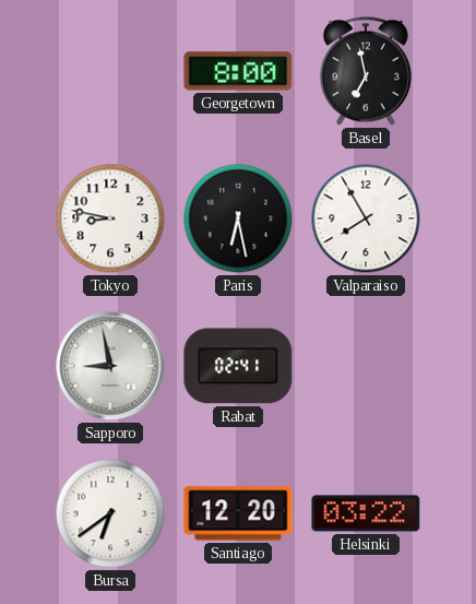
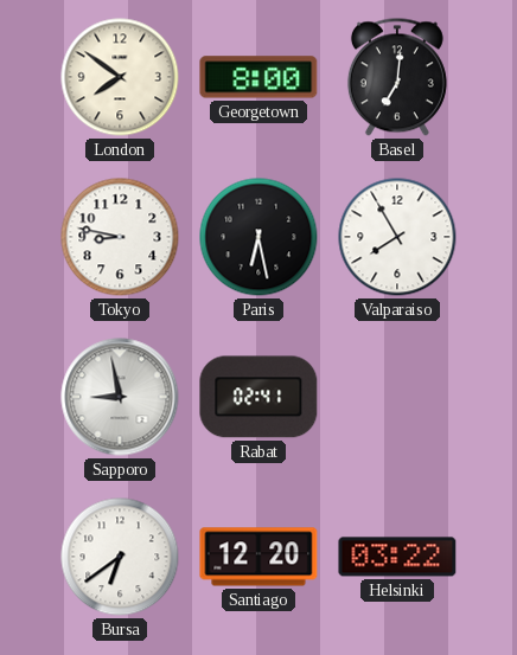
London: none -> 7:51 (120, 77)
Basel: 6:58 -> 7:01 (397, 77)
